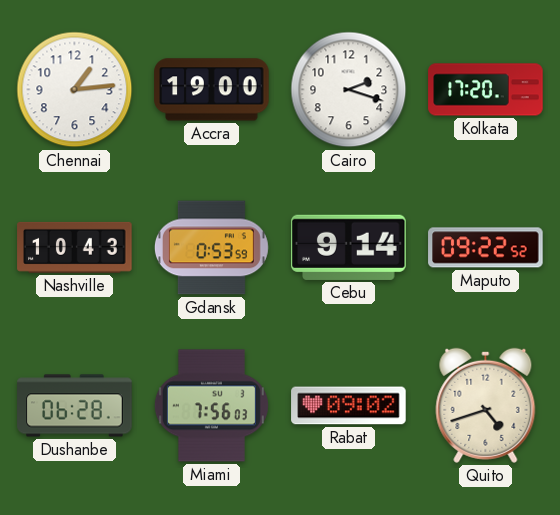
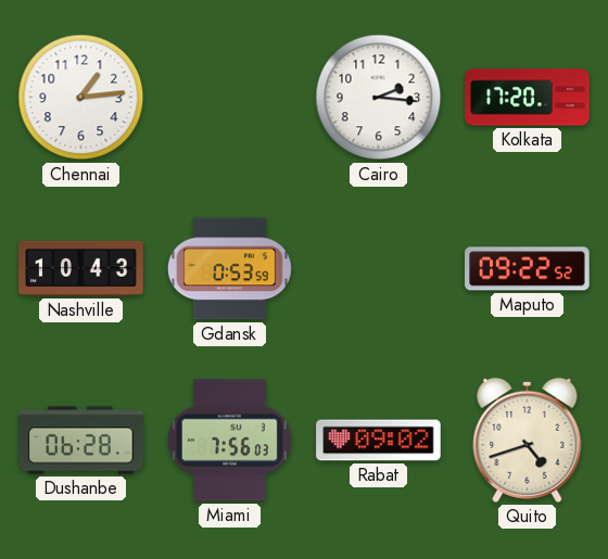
Accra: 19:00 -> none (212, 90)
Cairo: 2:18 -> 2:16 (379, 98)
Cebu: 9:14 -> none (349, 247)
